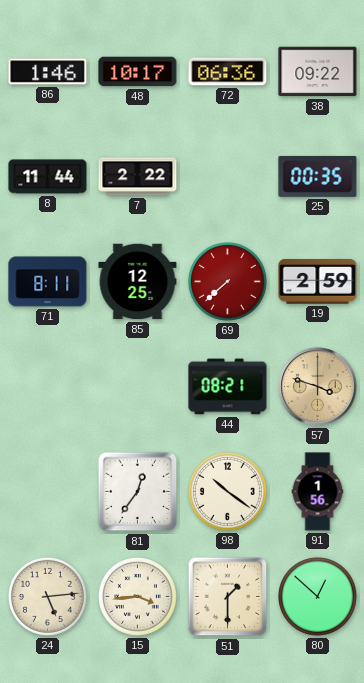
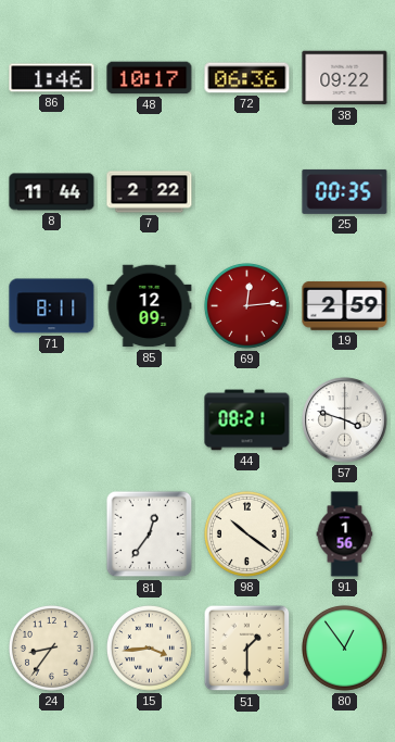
85: 12:25 -> 12:09 (150, 306)
69: 7:38 -> 12:14 (246, 305)
57 dial: champagne -> white (345, 420)
24: 5:14 -> 8:36 (51, 647)
80: 12:52 -> 12:54 (344, 647)
